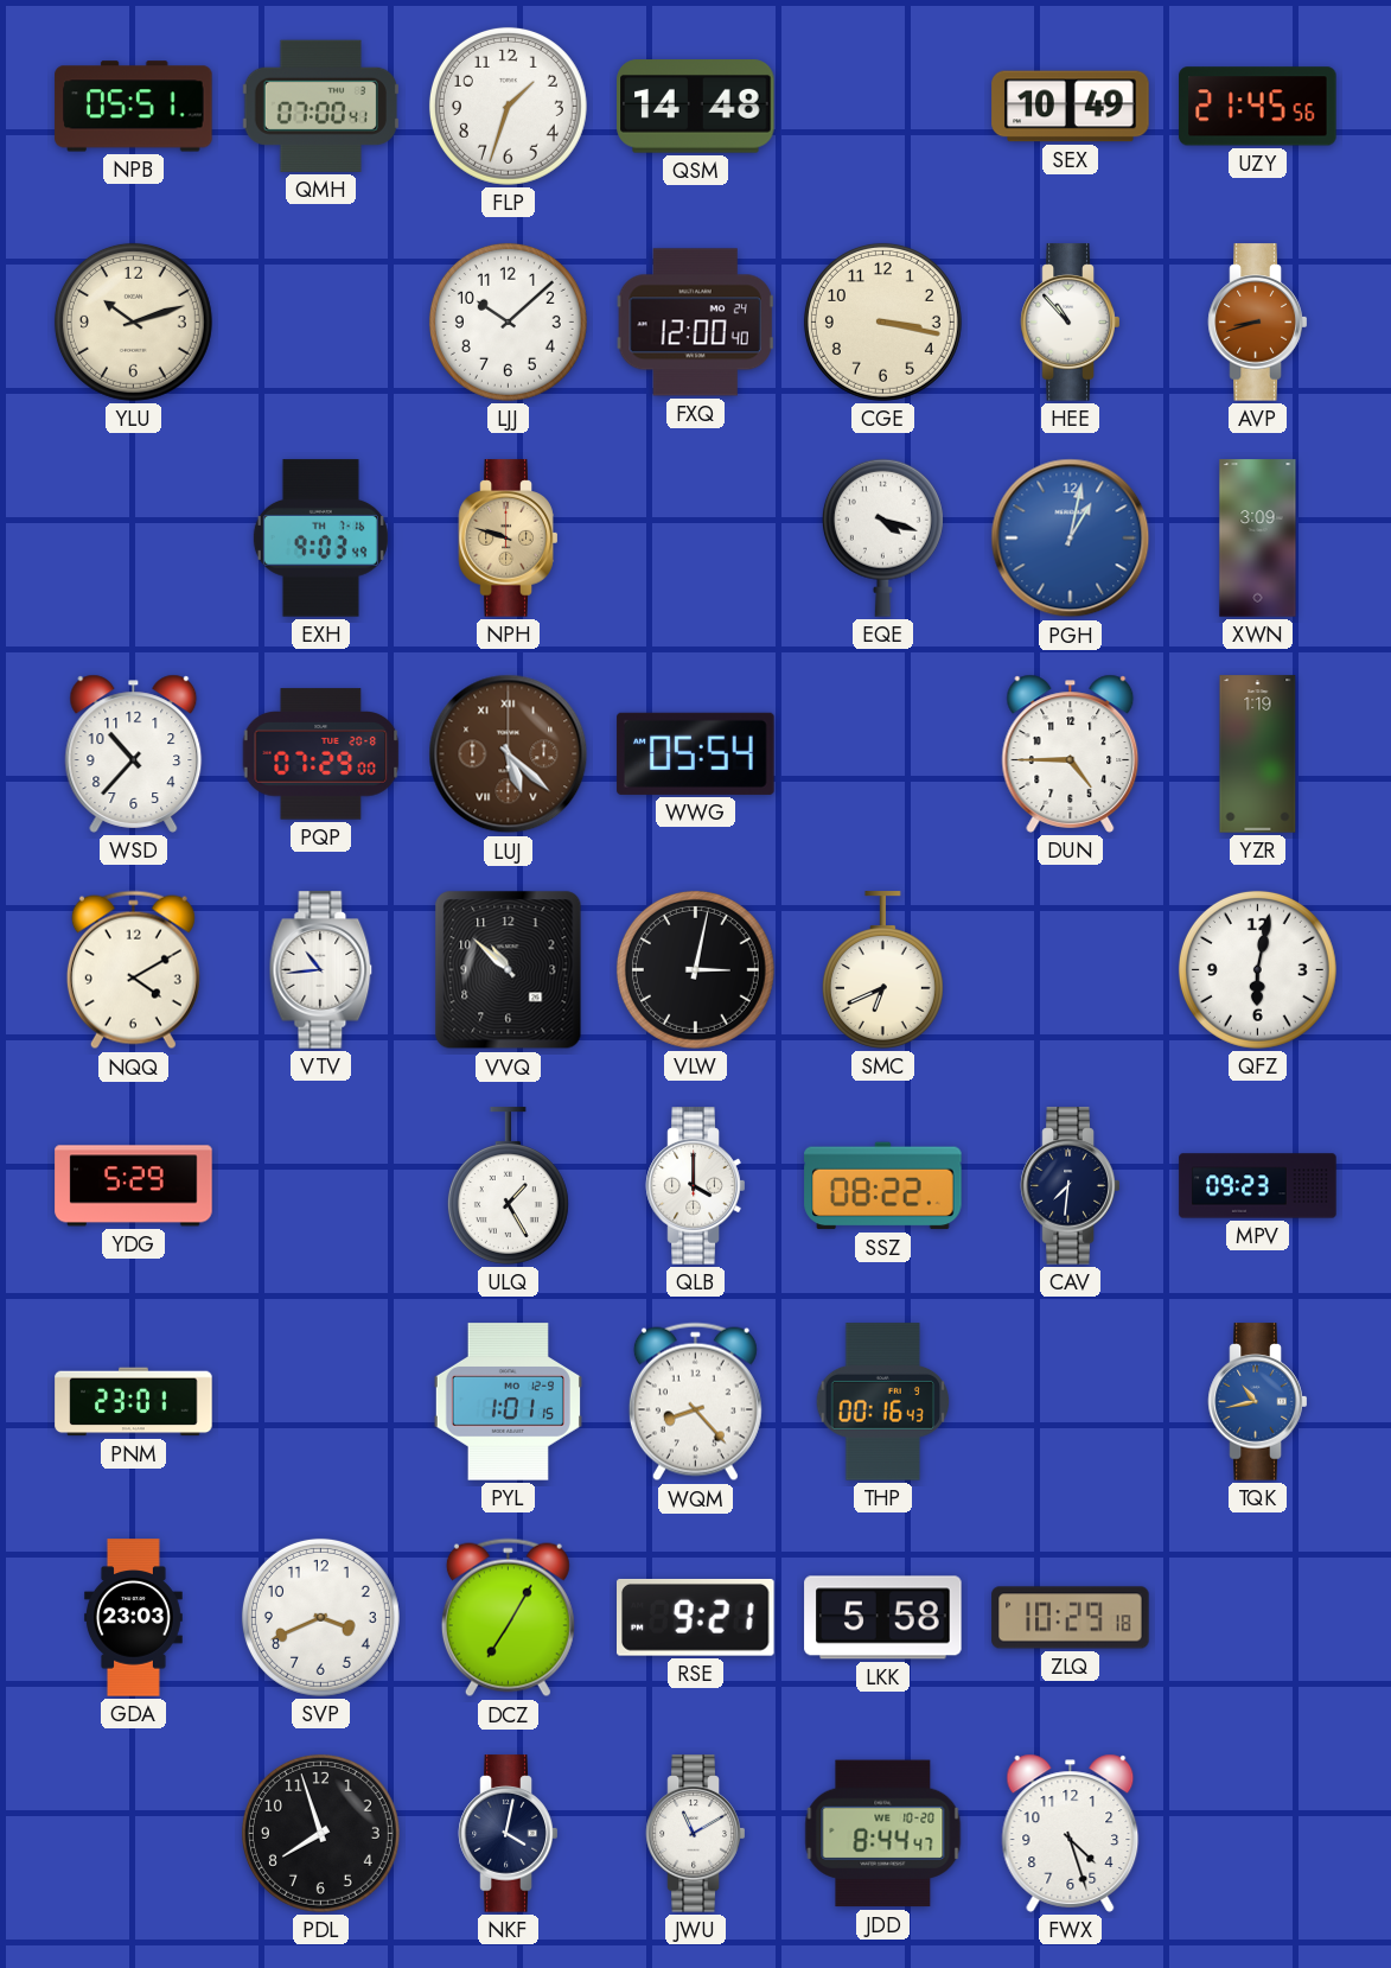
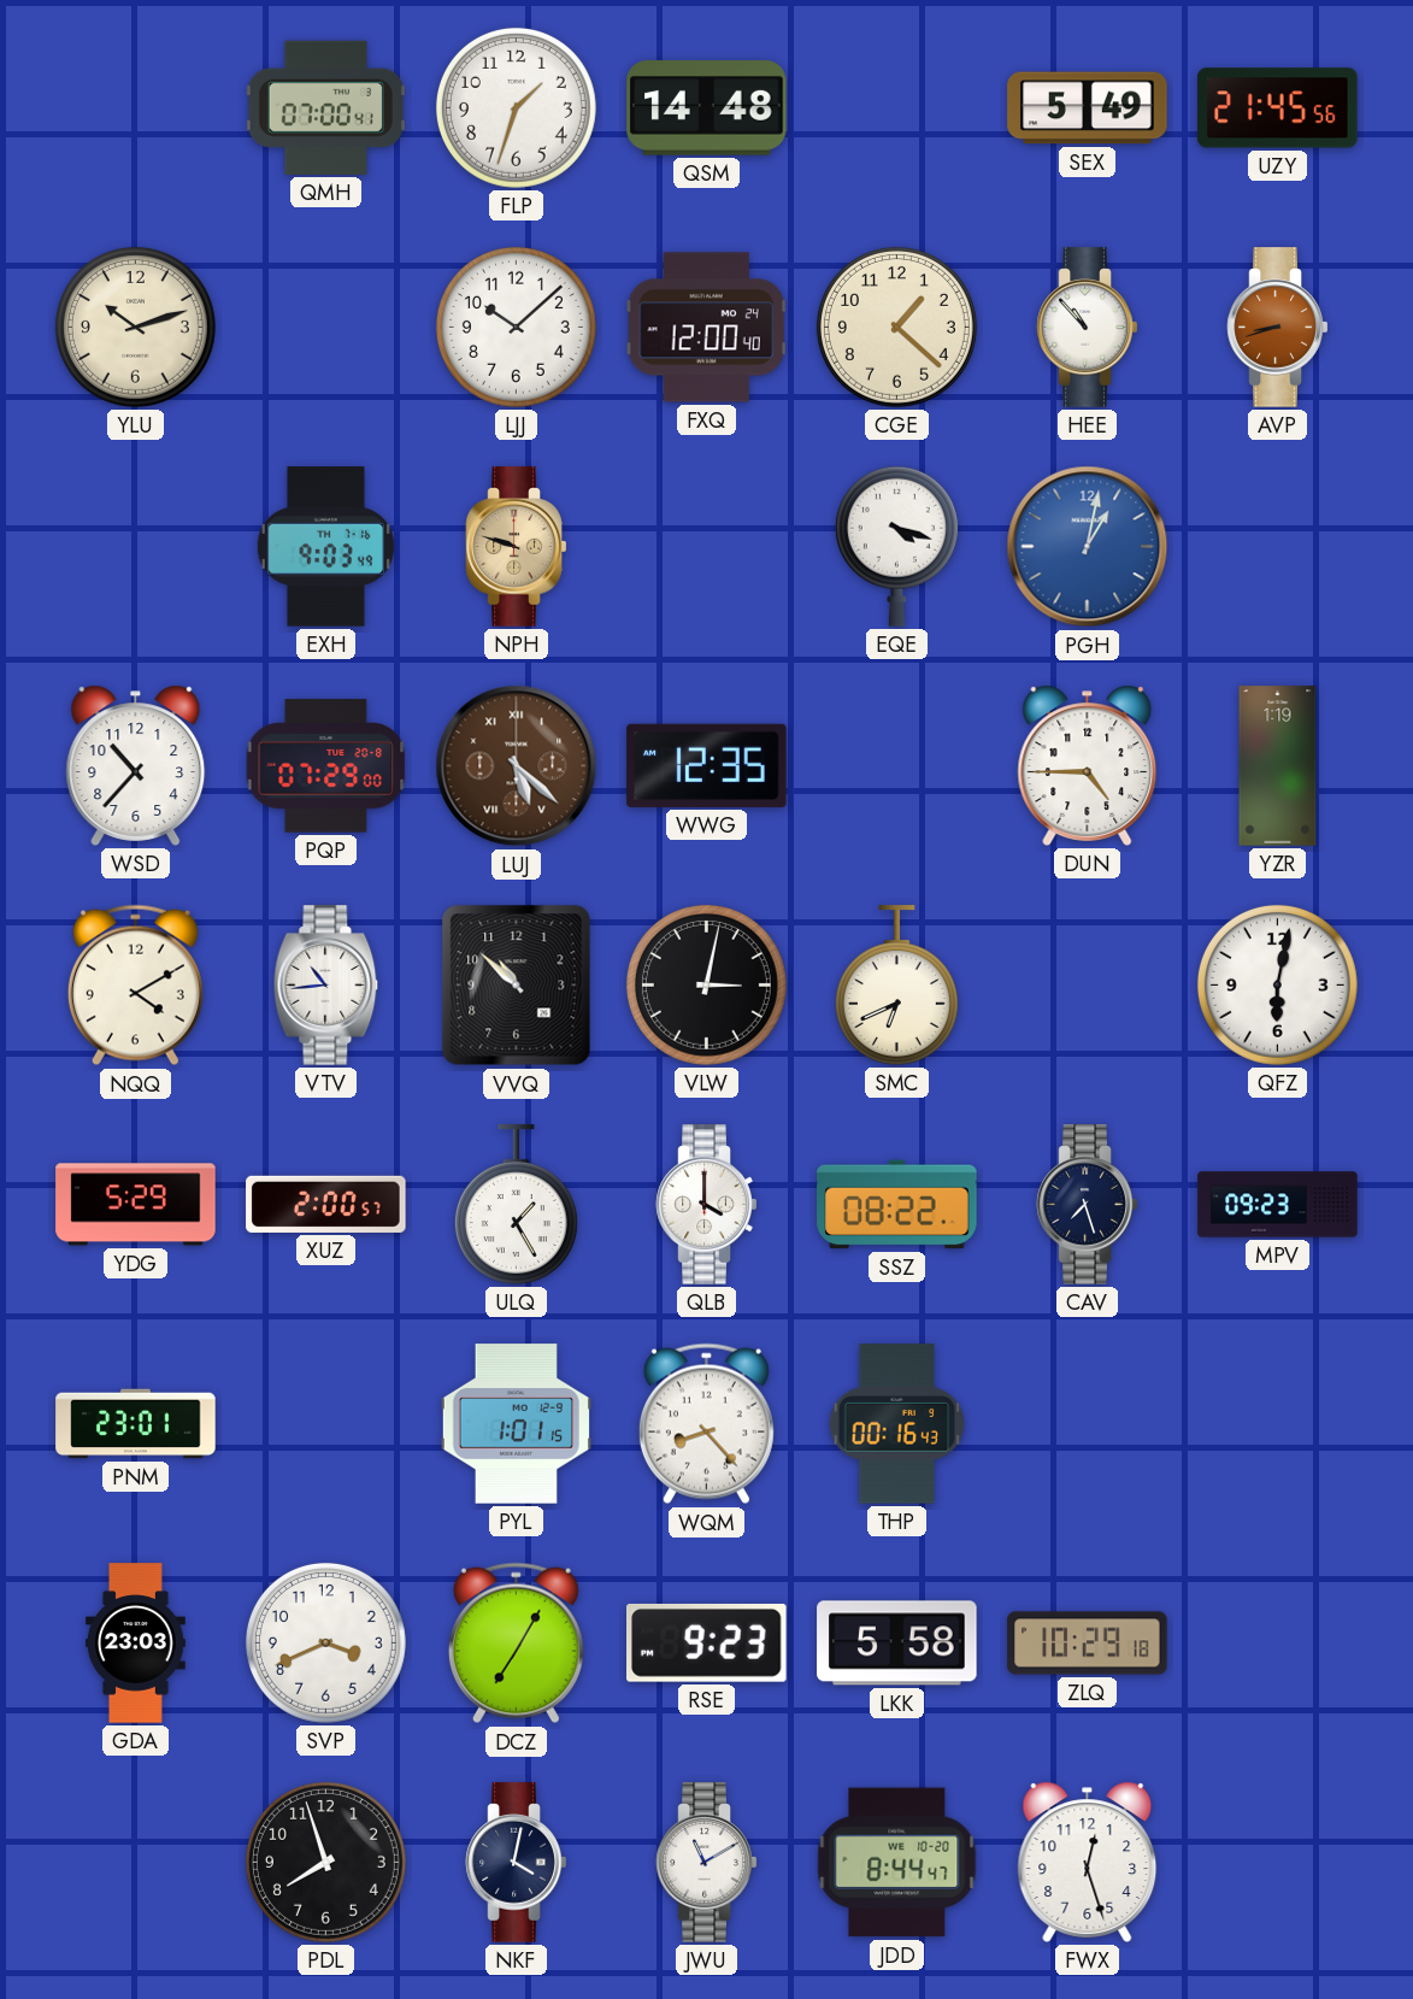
NPB: 05:51 -> none (134, 107)
SEX: 10:49 -> 5:49 (1088, 108)
CGE: 3:17 -> 1:22 (896, 327)
XWN: 3:09 -> none (1258, 539)
WWG: 05:54 -> 12:35 (707, 765)
XUZ: none -> 2:00 (326, 1204)
CAV: 7:31 -> 7:27 (1088, 1205)
TQK: 10:43 -> none (1258, 1402)
RSE: 9:21 -> 9:23 (707, 1642)
FWX: 4:27 -> 12:27 (1088, 1862)
